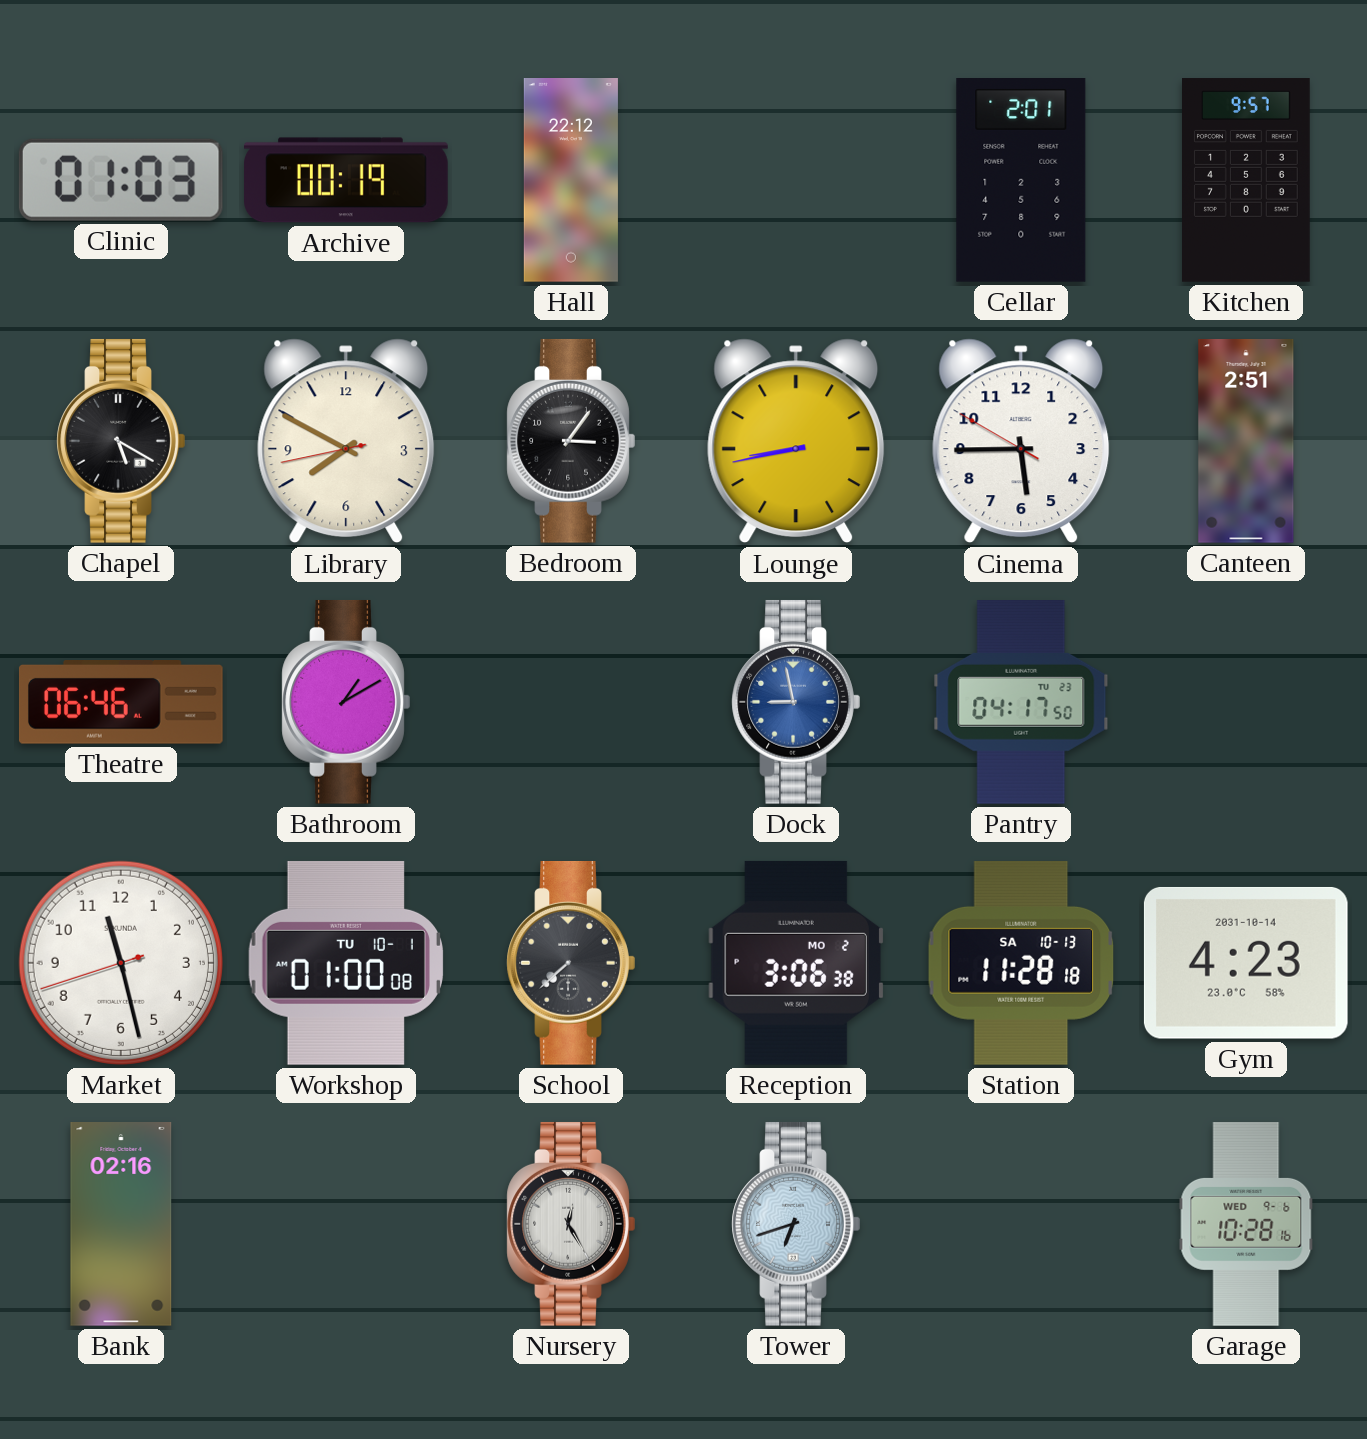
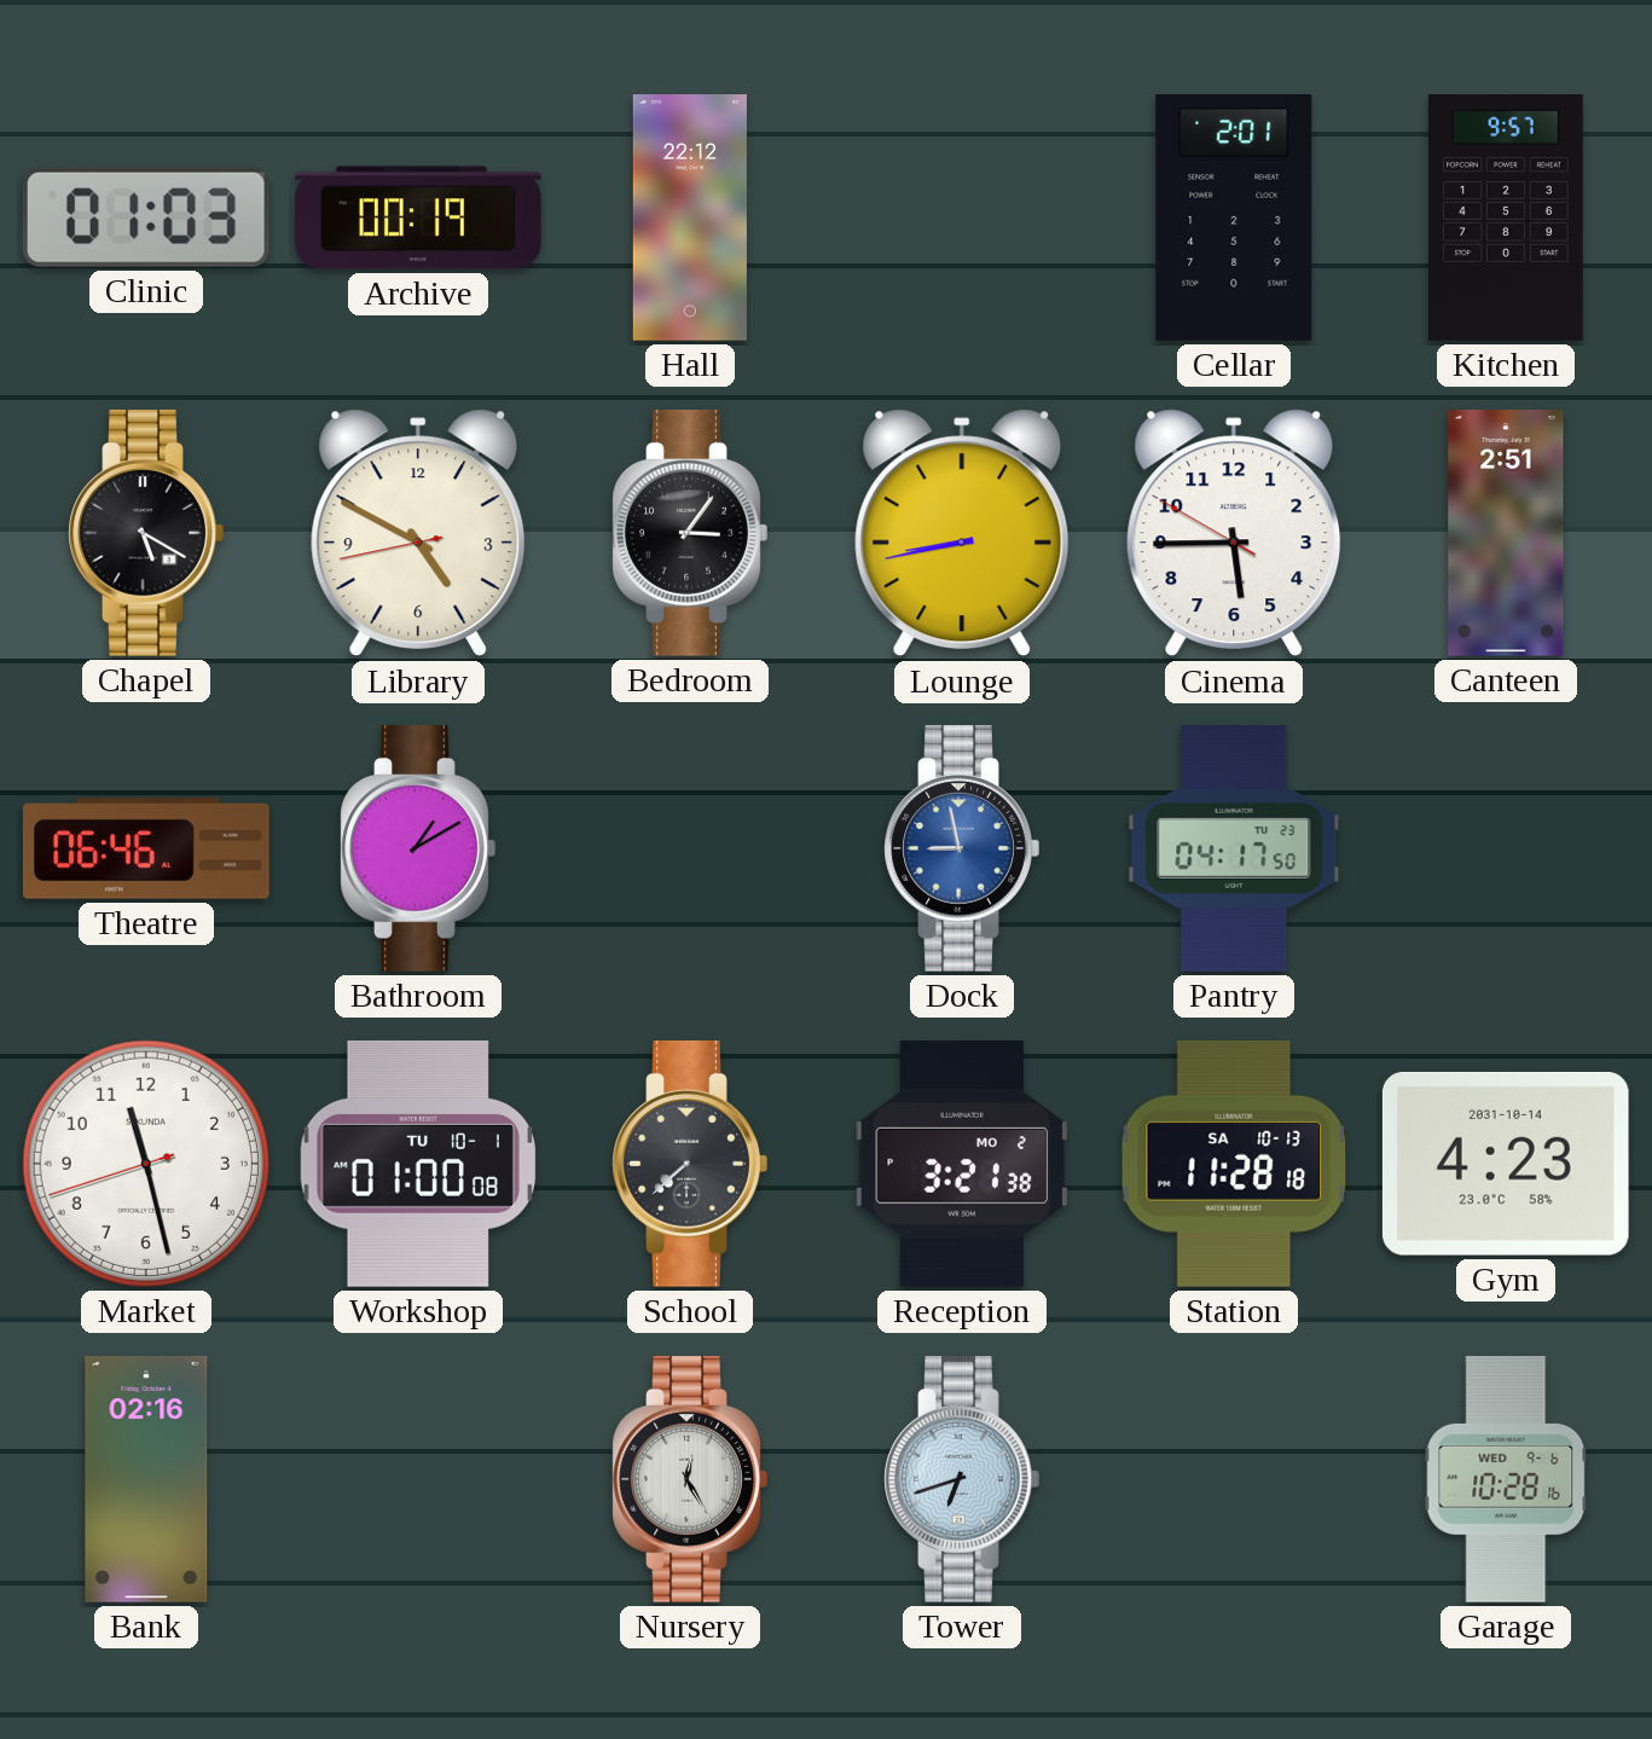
Library: 7:49 -> 4:49 (418, 533)
Reception: 3:06 -> 3:21 (961, 1164)
